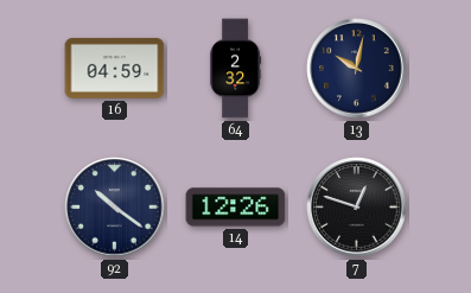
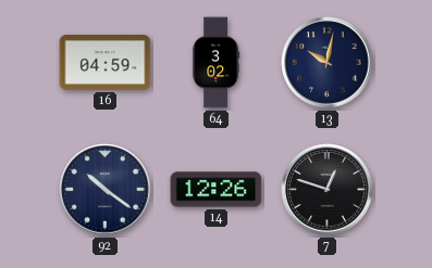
64: 2:32 -> 3:02 (217, 63)
